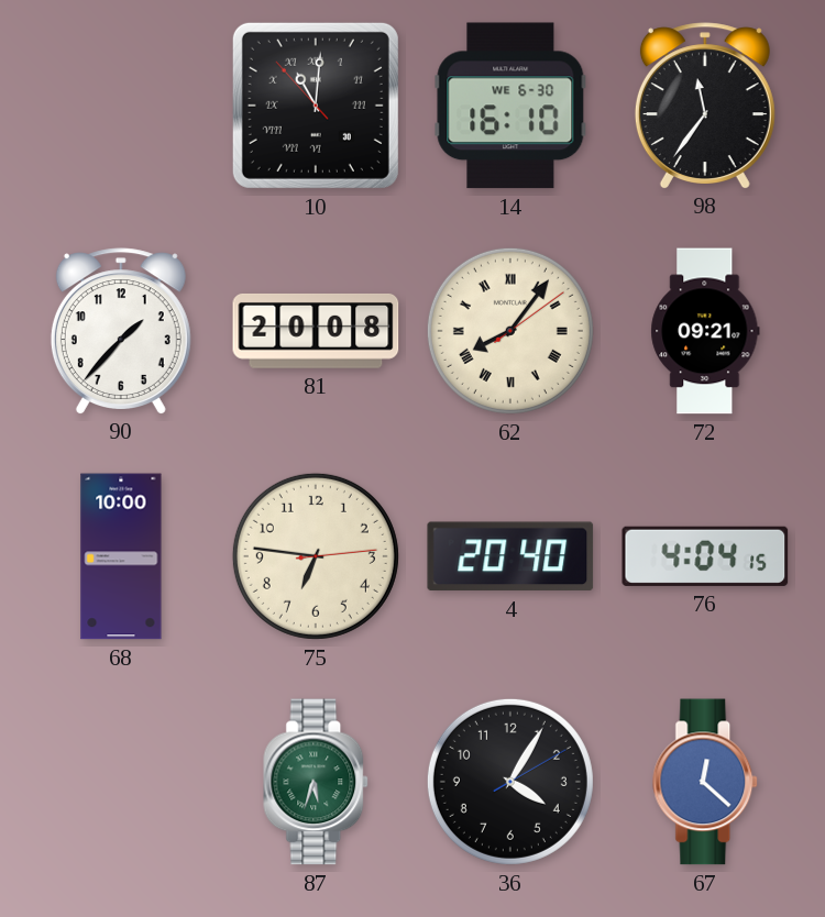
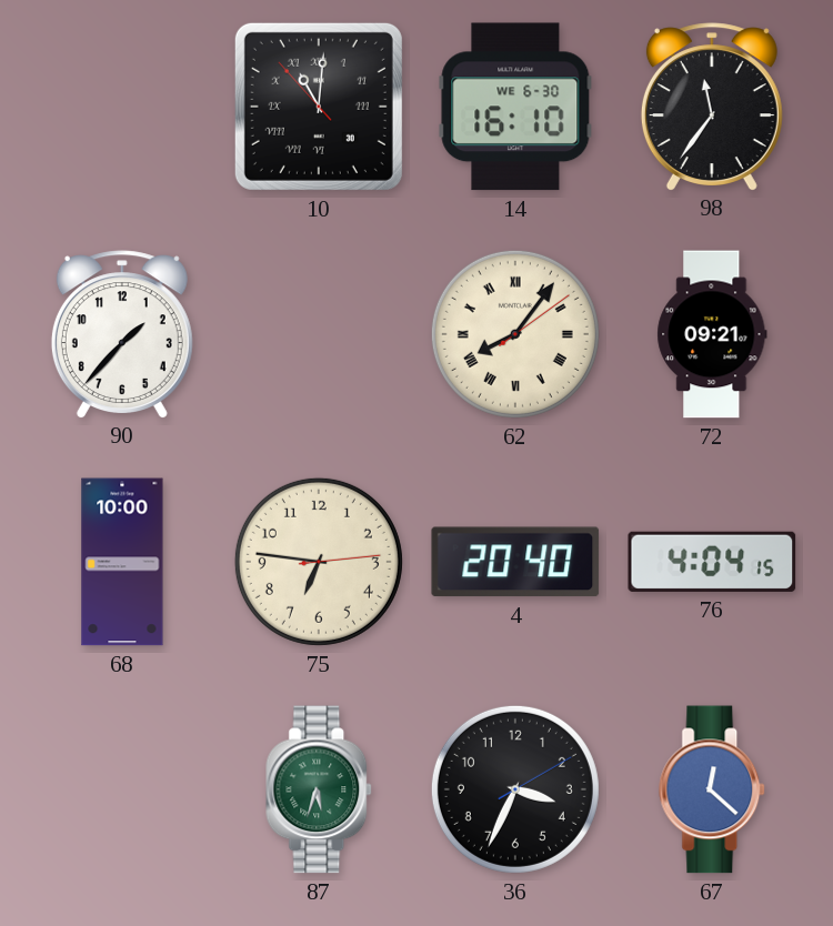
81: 20:08 -> none (316, 331)
36: 4:05 -> 3:34 (515, 789)
